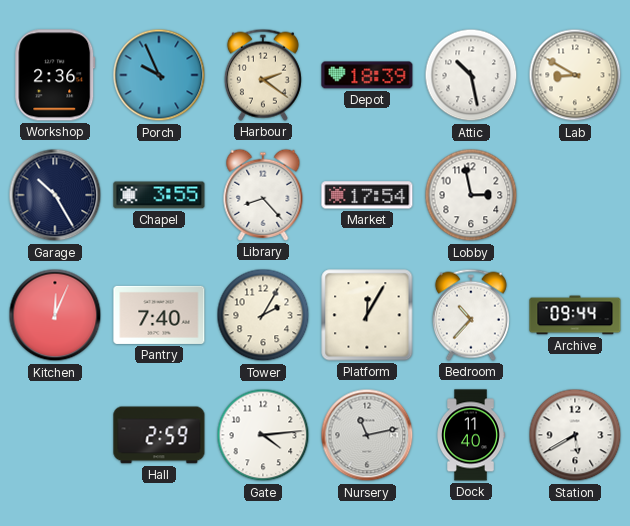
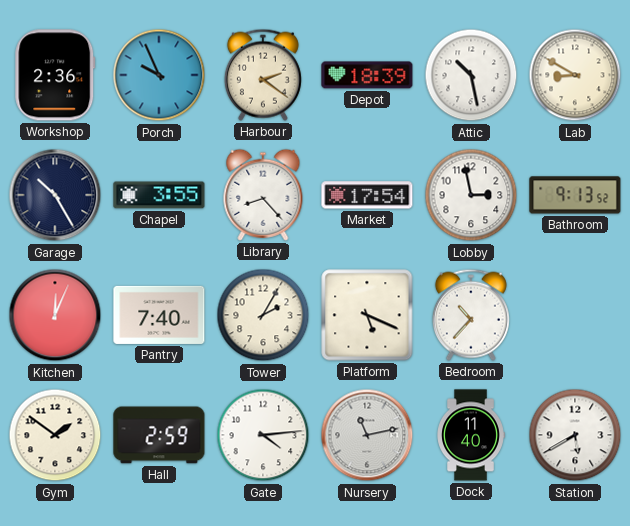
Bathroom: none -> 9:13 (575, 195)
Platform: 12:05 -> 5:19 (367, 315)
Archive: 09:44 -> none (575, 315)
Gym: none -> 1:51 (55, 435)
